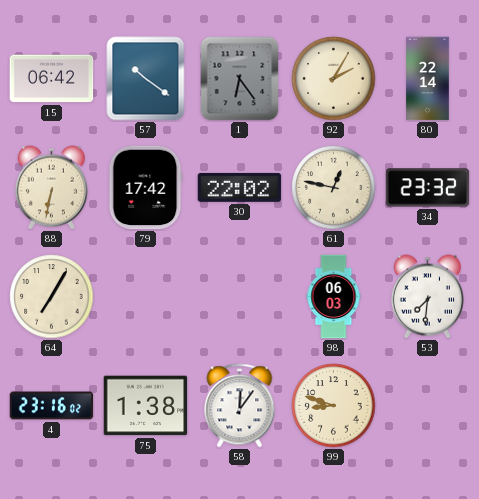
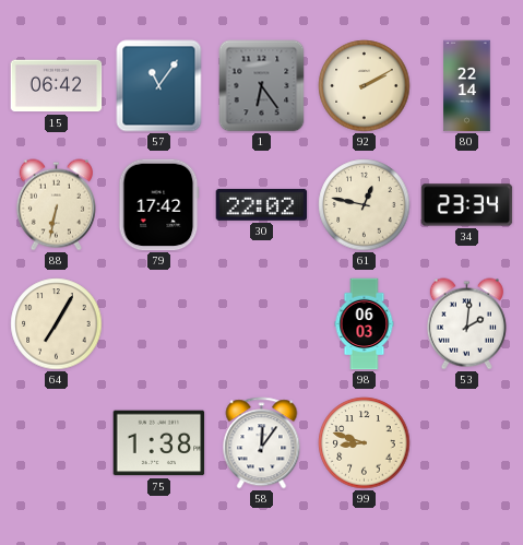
57: 10:21 -> 11:06 (159, 86)
92: 2:05 -> 2:10 (365, 86)
34: 23:32 -> 23:34 (467, 205)
53: 7:31 -> 2:01 (466, 324)
4: 23:16 -> none (52, 406)
